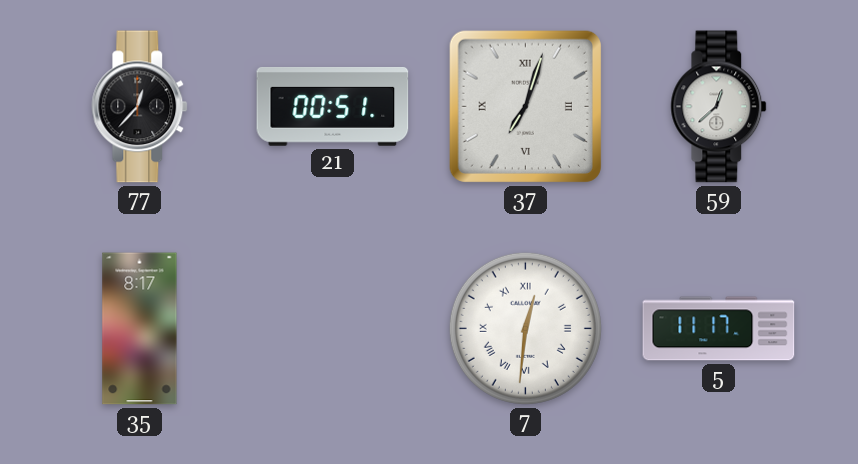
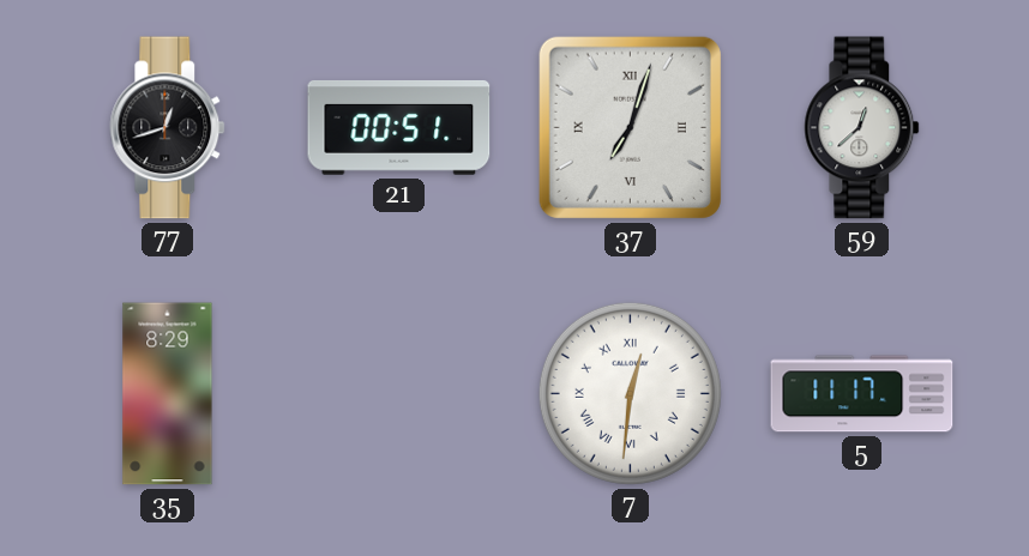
77: 12:37 -> 12:42 (168, 128)
35: 8:17 -> 8:29 (168, 394)
